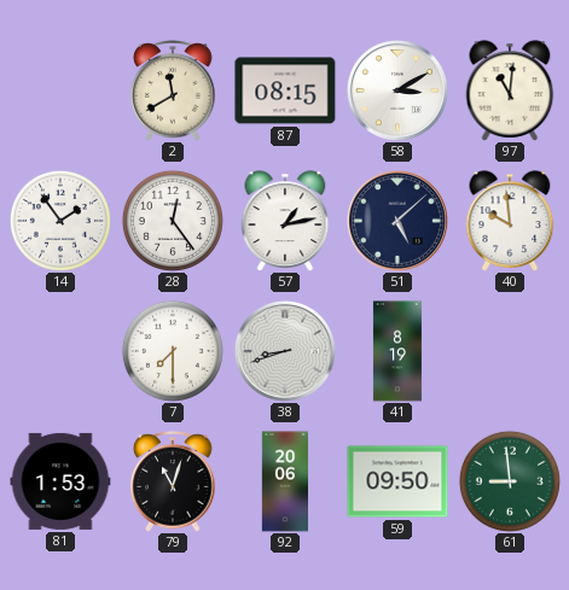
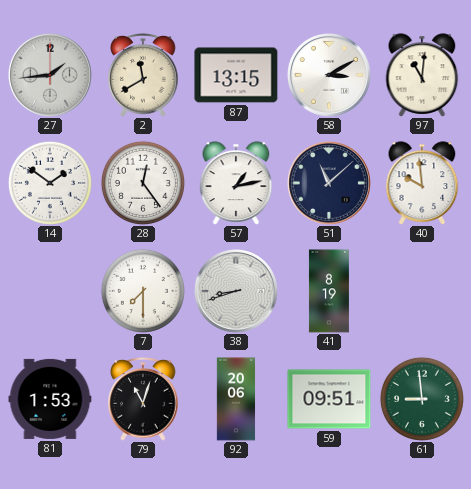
27: none -> 1:44 (50, 75)
87: 08:15 -> 13:15 (236, 75)
14: 1:54 -> 1:51 (50, 183)
51: 5:08 -> 11:08 (329, 183)
59: 09:50 -> 09:51 (329, 399)
